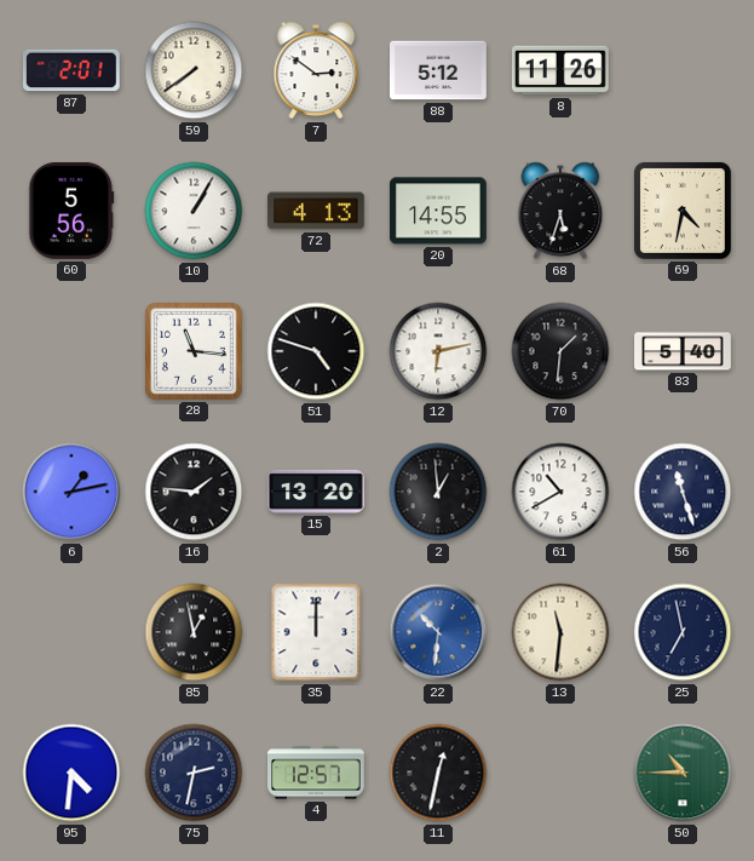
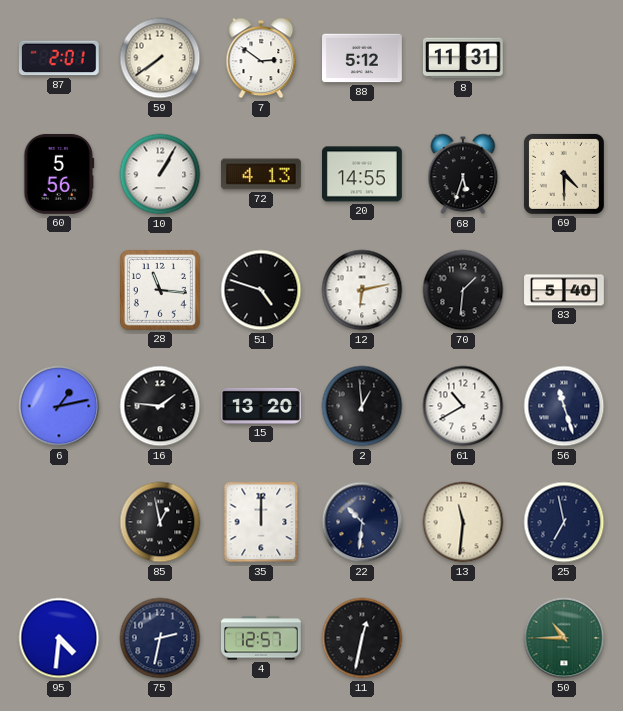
8: 11:26 -> 11:31 (463, 58)
69: 4:32 -> 4:30 (564, 174)
22 dial: blue -> navy (362, 522)
